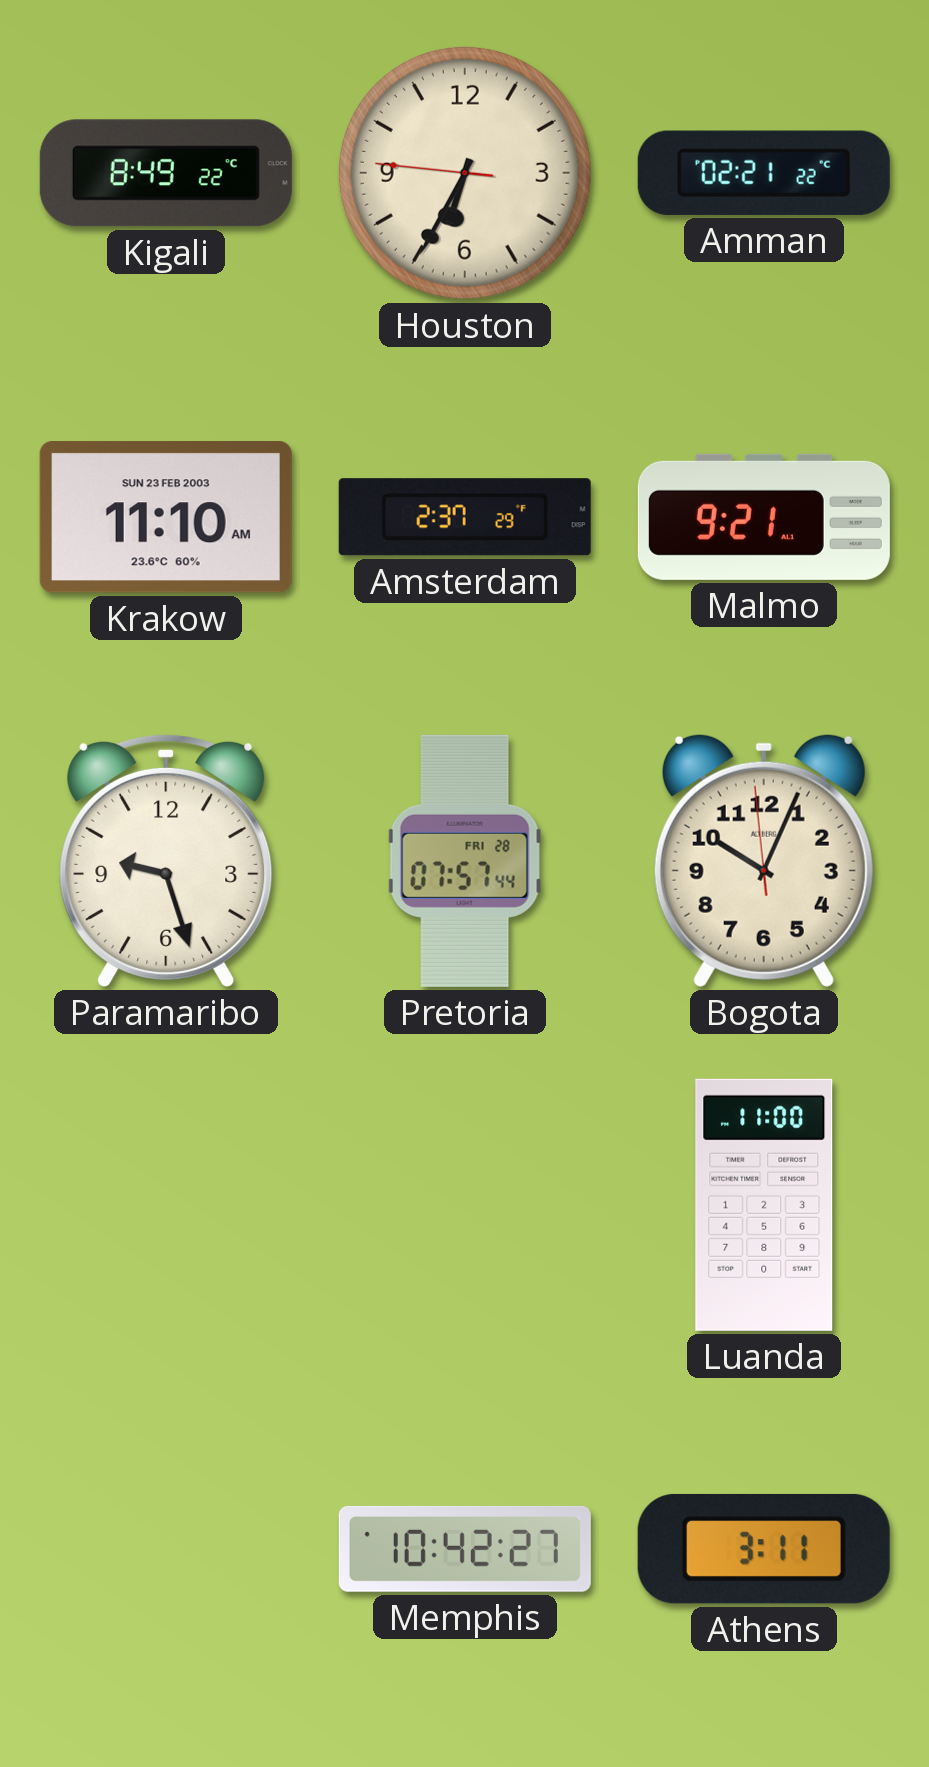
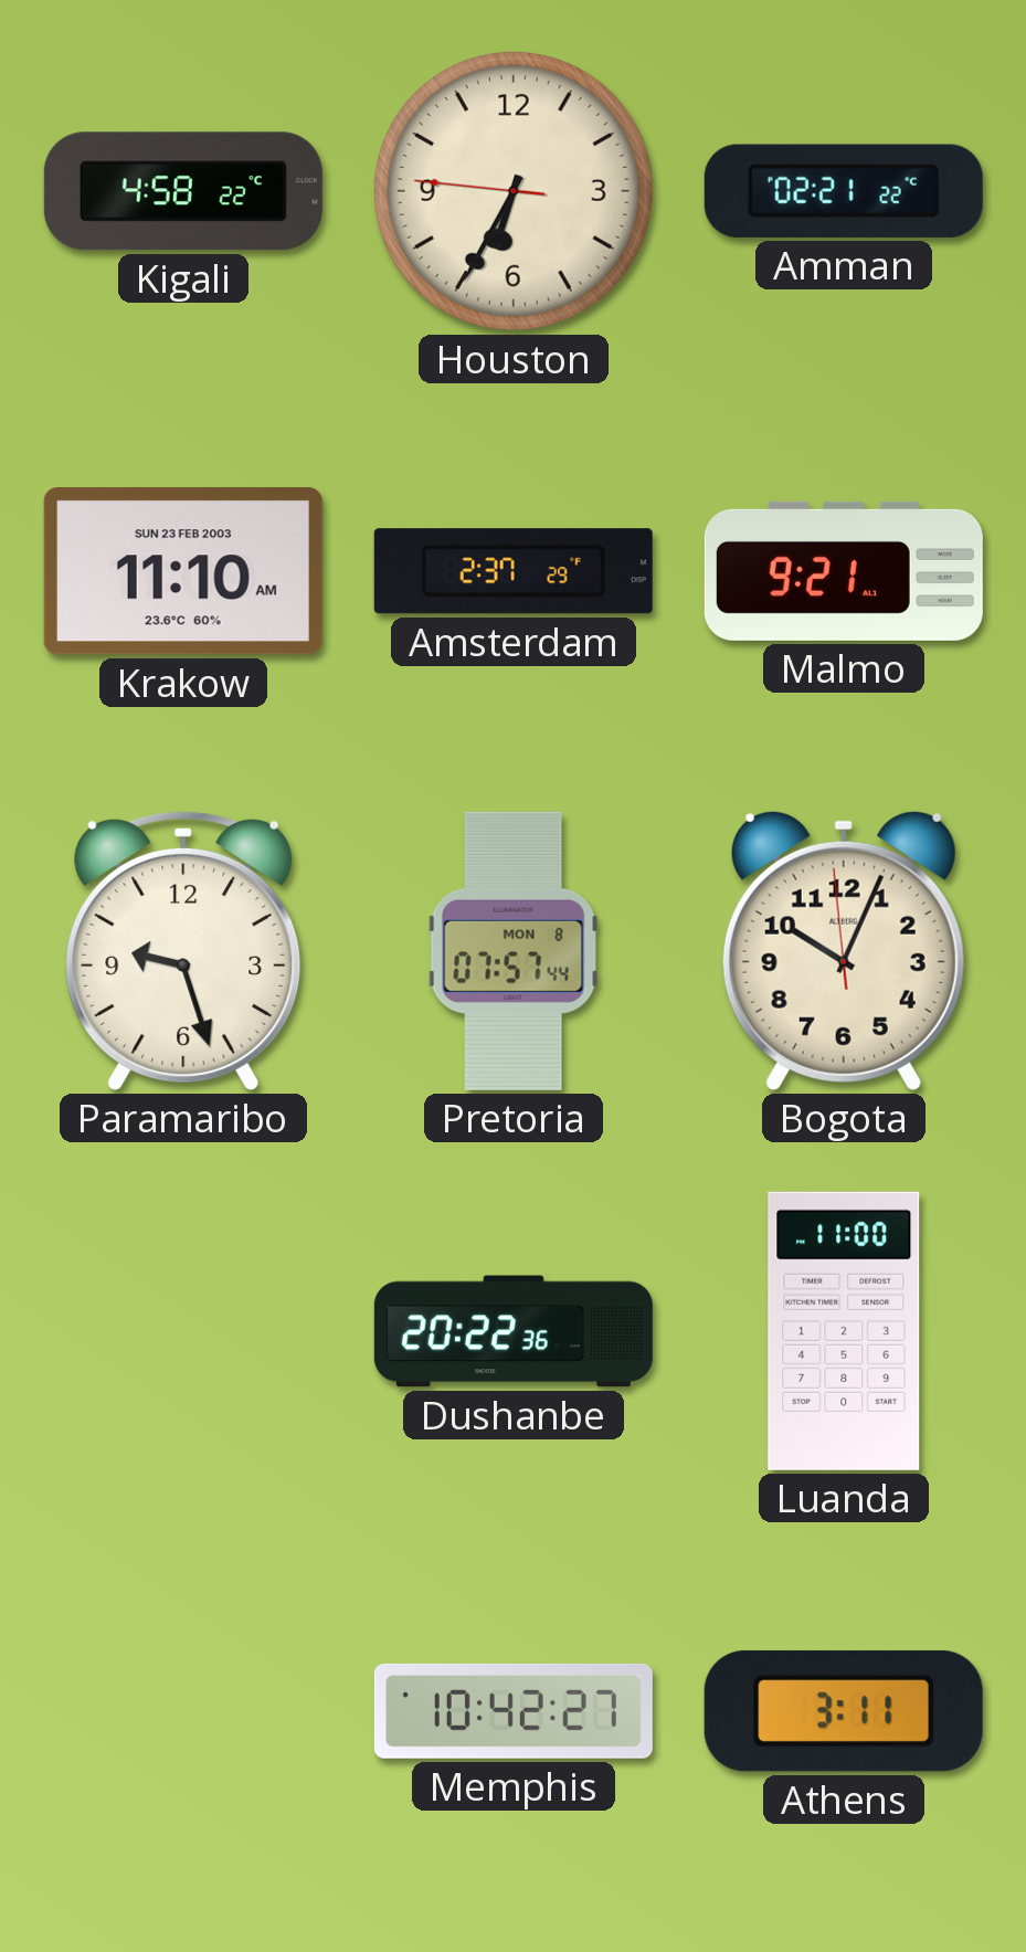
Kigali: 8:49 -> 4:58 (183, 191)
Pretoria date: FRI 28 -> MON 8 (514, 951)
Dushanbe: none -> 20:22 (514, 1331)
